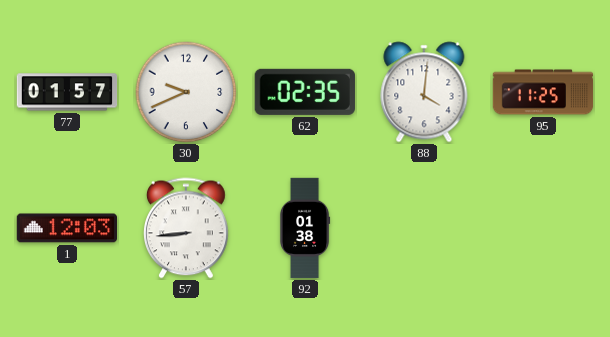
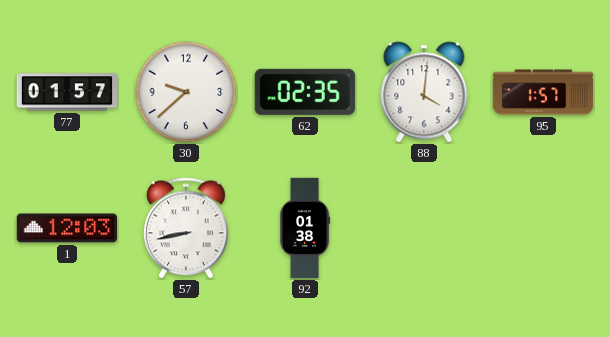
30: 9:41 -> 9:38 (186, 92)
95: 11:25 -> 1:57 (543, 92)
57: 8:44 -> 8:43 (187, 228)
